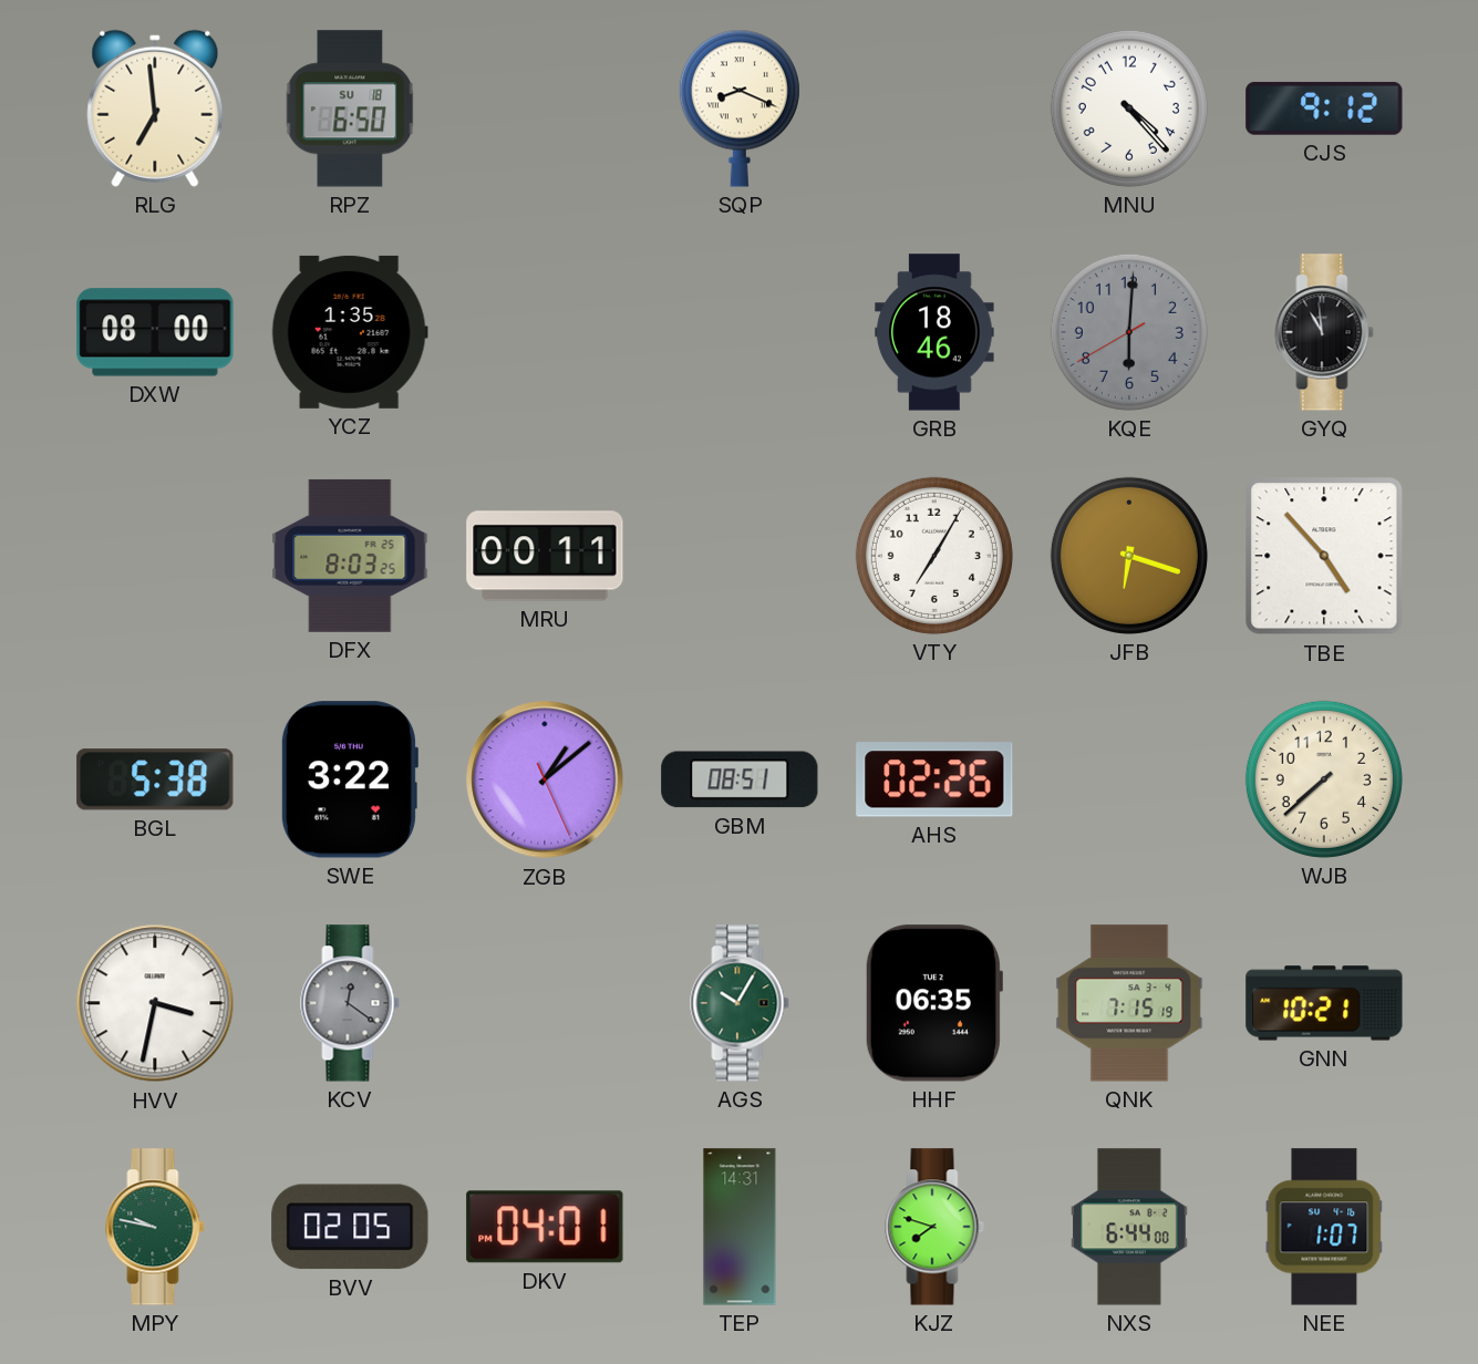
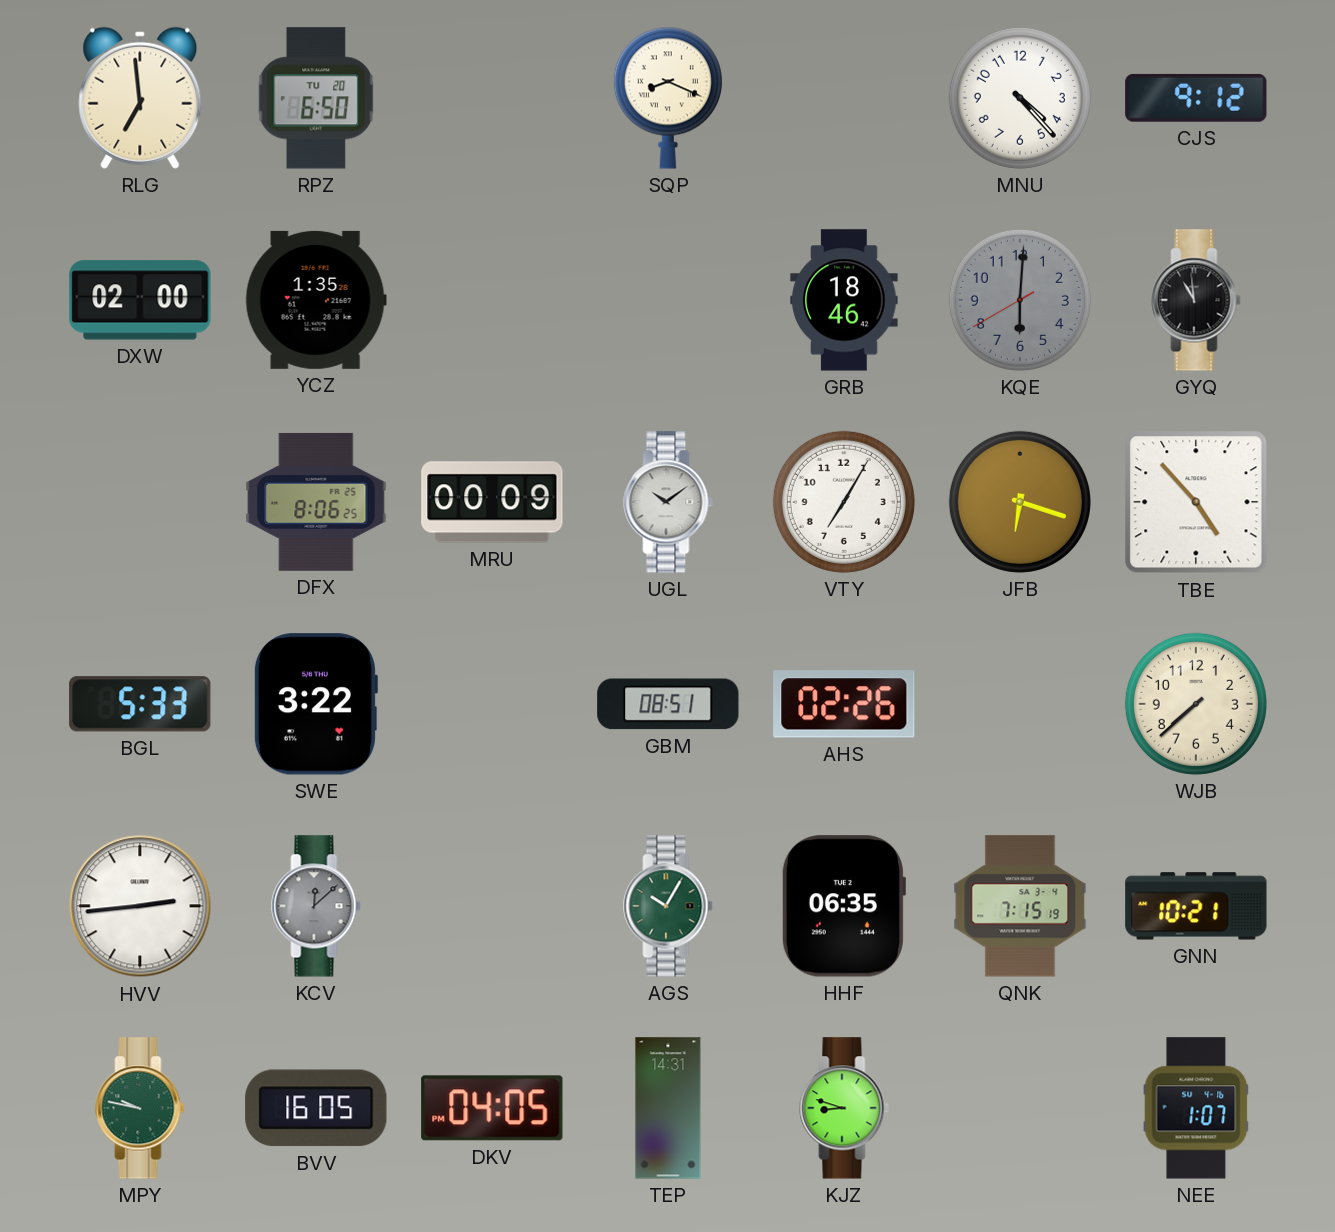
RPZ date: SU 18 -> TU 20 (316, 98)
DXW: 08:00 -> 02:00 (140, 300)
DFX: 8:03 -> 8:06 (316, 502)
MRU: 00:11 -> 00:09 (492, 502)
UGL: none -> 10:09 (668, 502)
BGL: 5:38 -> 5:33 (140, 704)
ZGB: 1:08 -> none (545, 779)
HVV: 3:32 -> 2:44 (140, 906)
KCV: 12:21 -> 12:08 (316, 906)
BVV: 02:05 -> 16:05 (316, 1108)
DKV: 04:01 -> 04:05 (492, 1108)
KJZ: 7:48 -> 8:48 (844, 1108)
NXS: 6:44 -> none (1129, 1227)
